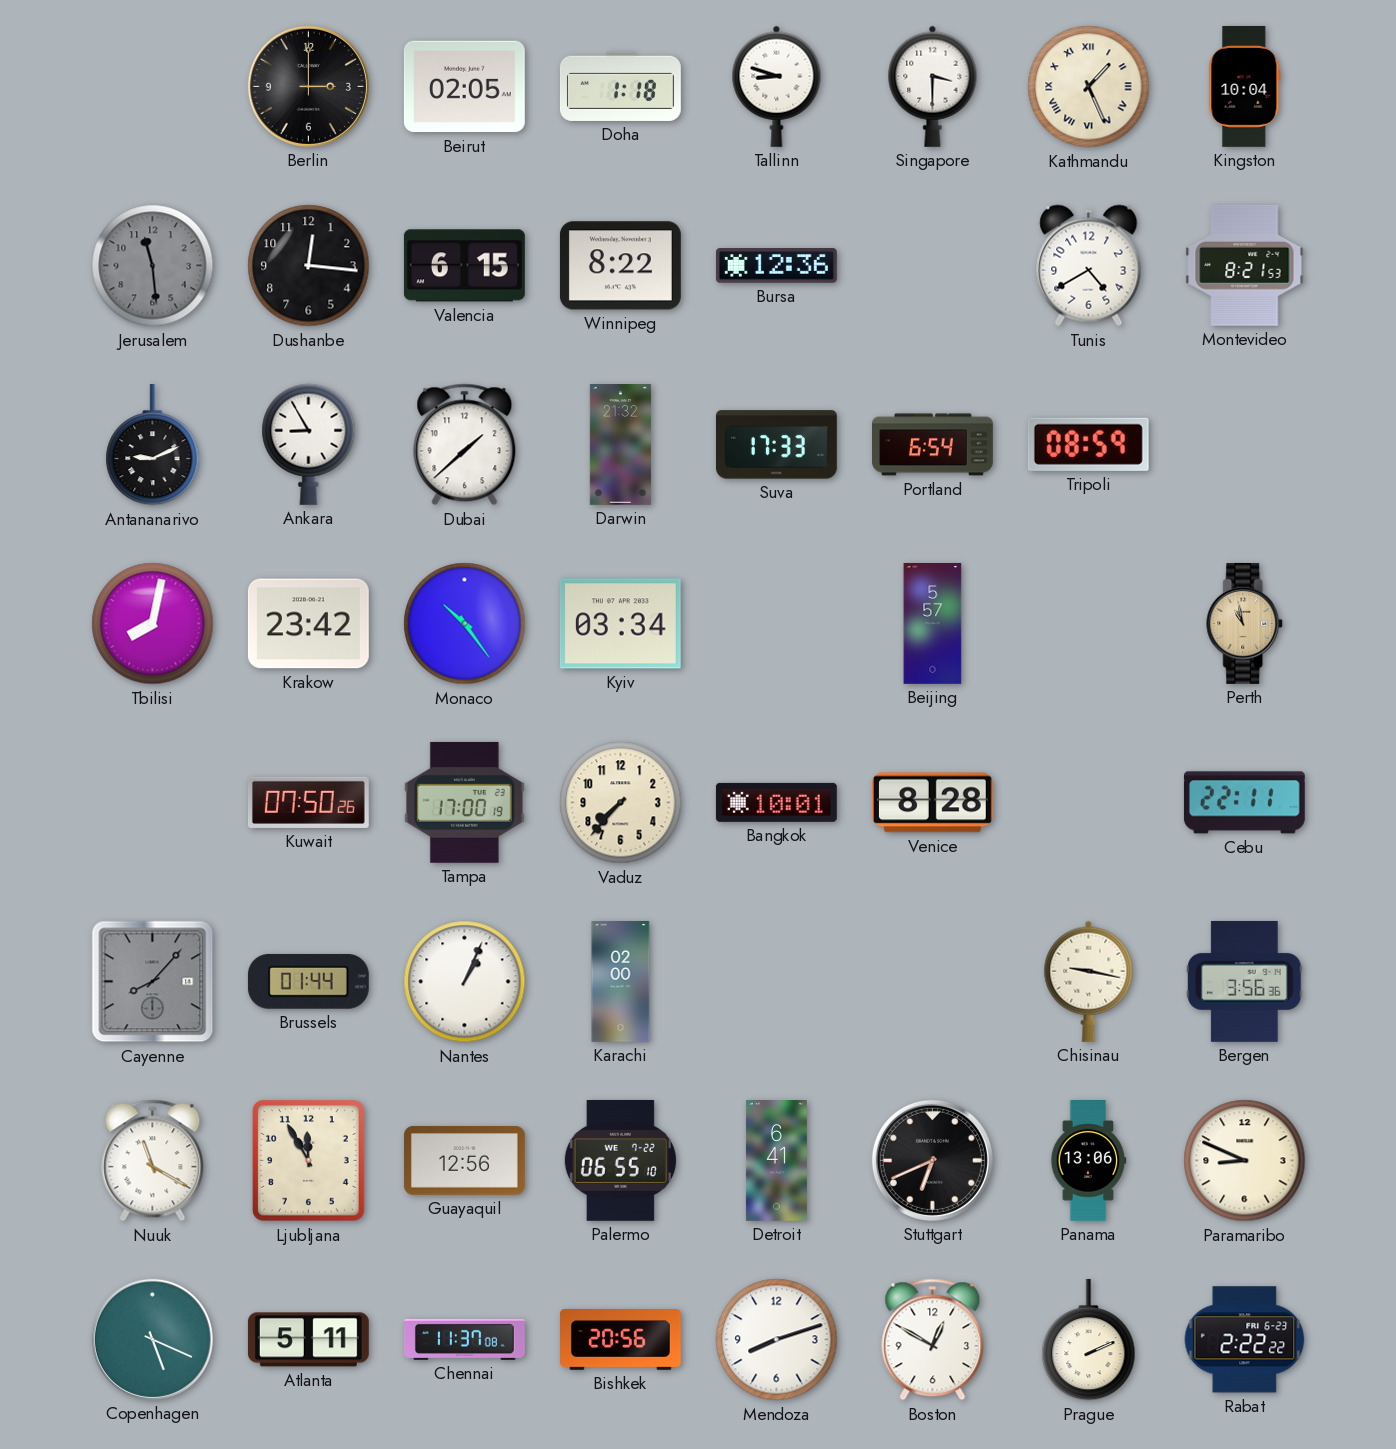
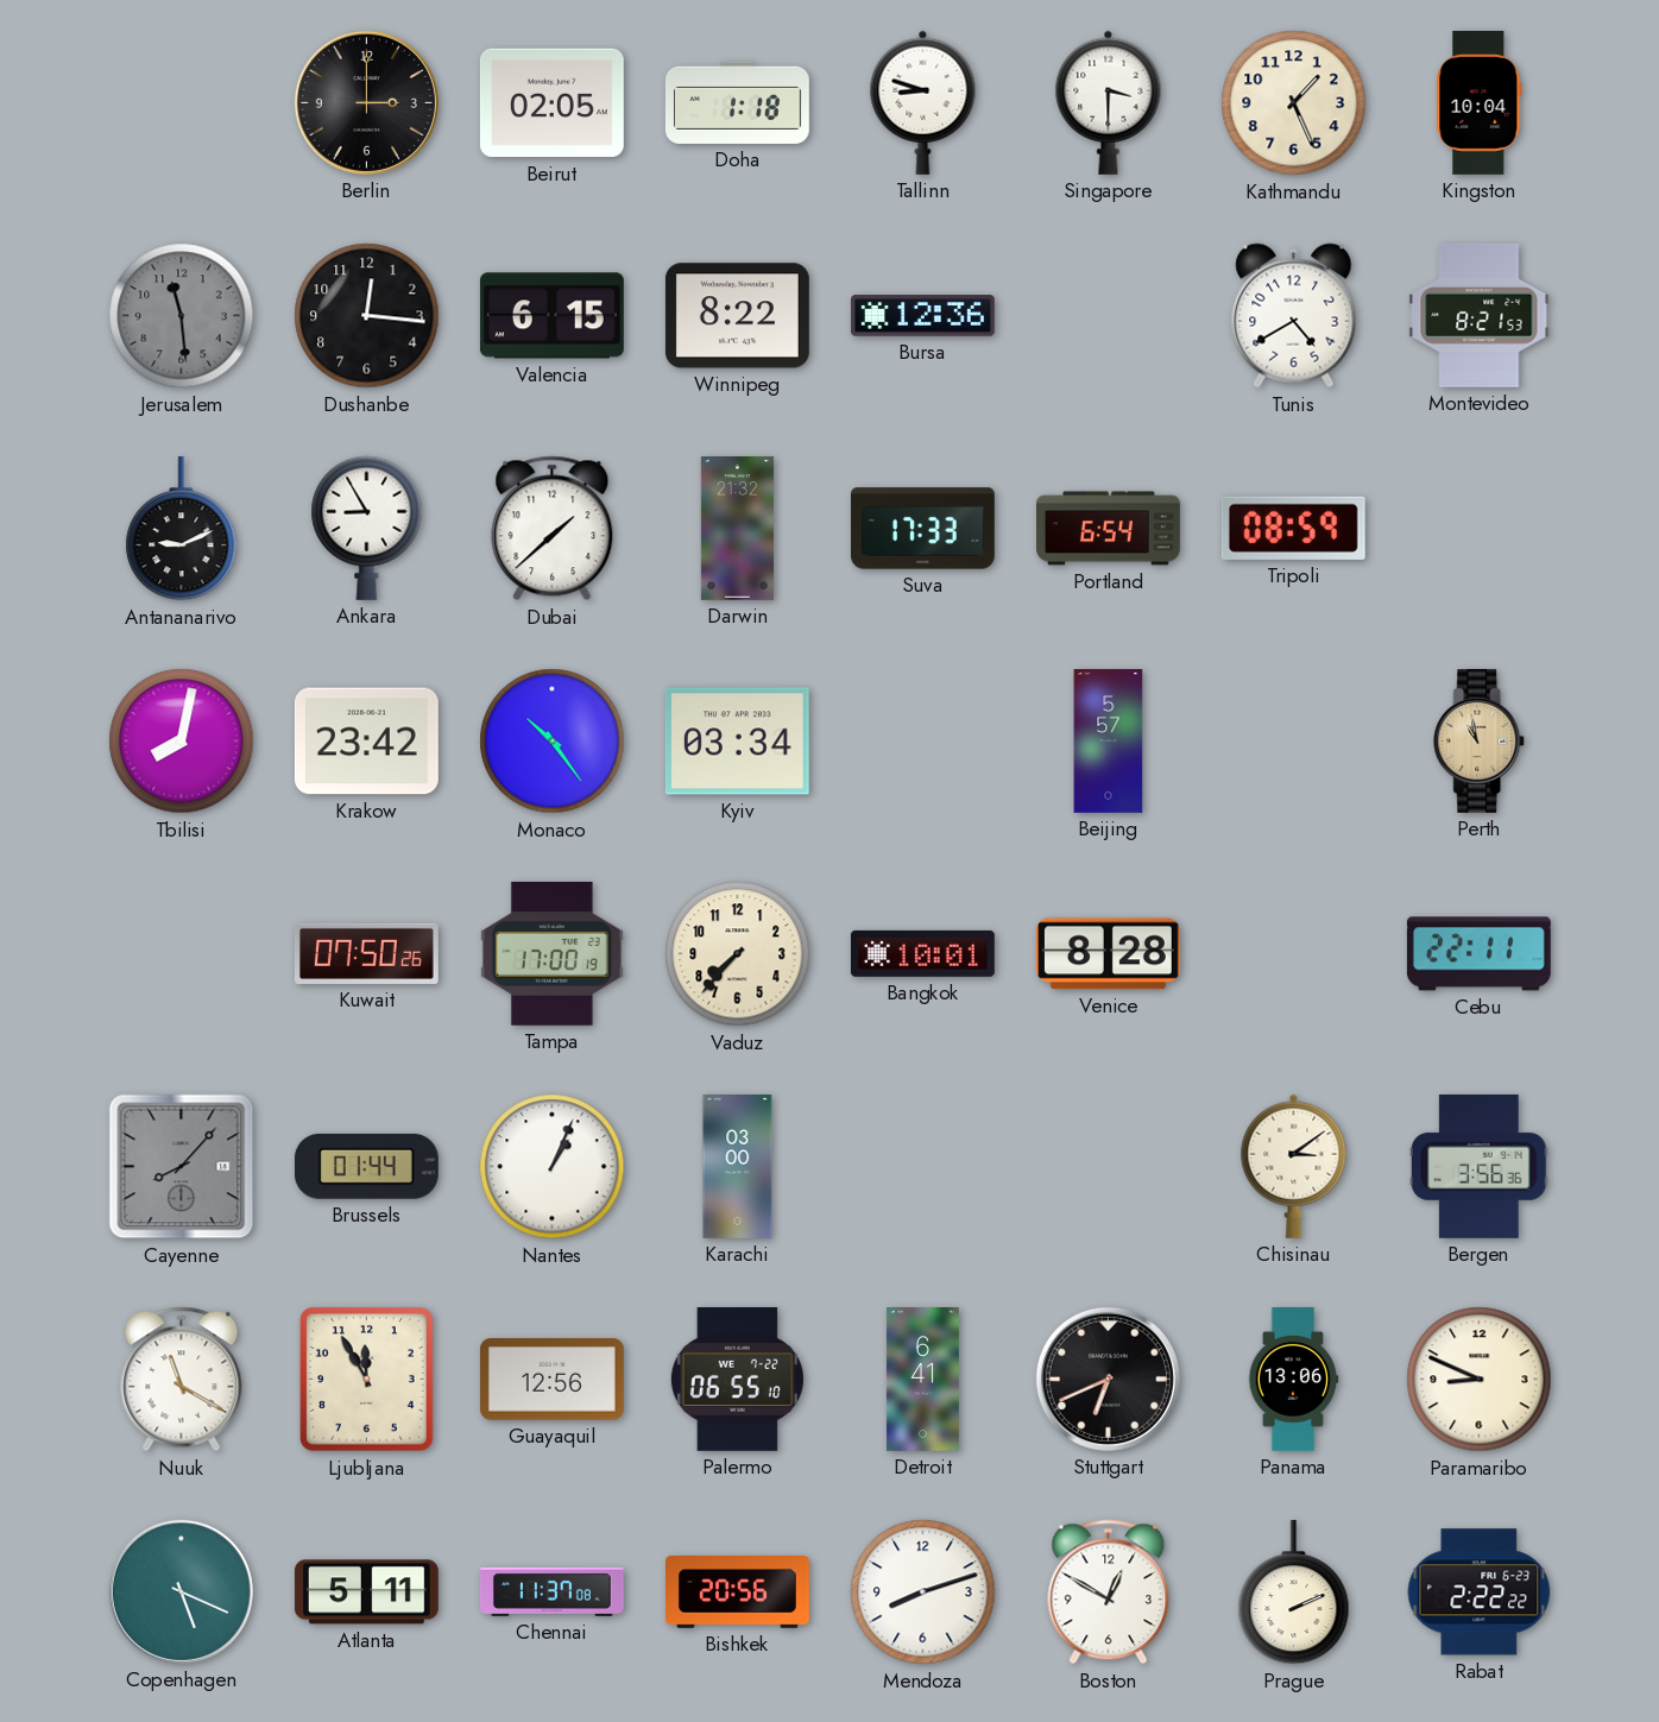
Kathmandu numerals: Roman -> Arabic (1294, 103)
Karachi: 02:00 -> 03:00 (738, 1167)
Chisinau: 9:17 -> 3:09 (1294, 1166)
